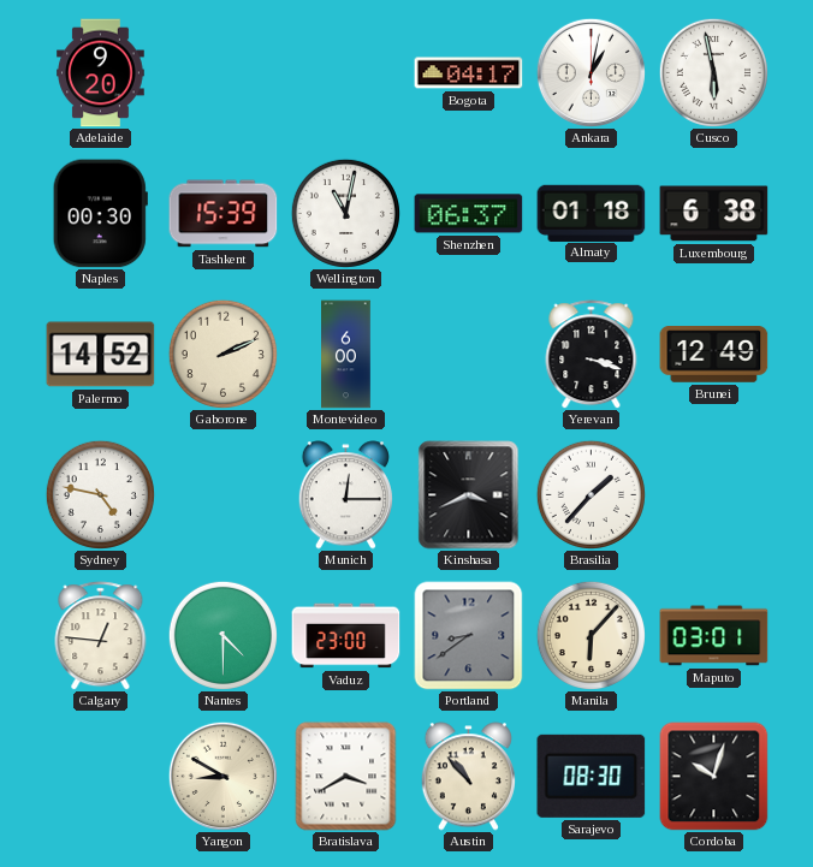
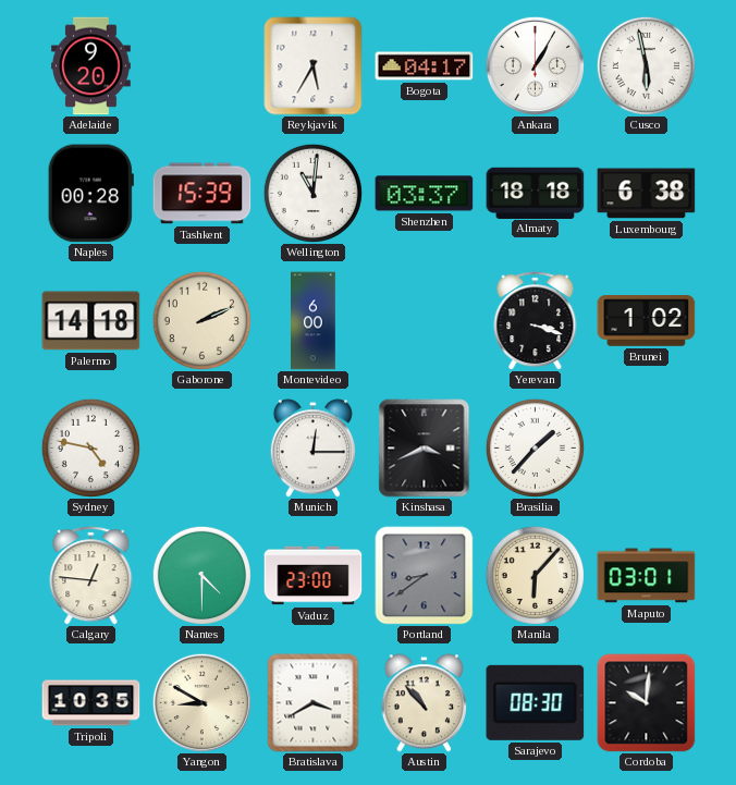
Reykjavik: none -> 5:35 (314, 66)
Ankara: 1:02 -> 1:05 (535, 65)
Naples: 00:30 -> 00:28 (90, 194)
Wellington: 11:02 -> 11:01 (312, 193)
Shenzhen: 06:37 -> 03:37 (425, 194)
Almaty: 01:18 -> 18:18 (536, 193)
Palermo: 14:52 -> 14:18 (91, 321)
Brunei: 12:49 -> 1:02 (647, 321)
Tripoli: none -> 10:35 (91, 703)
Cordoba: 10:03 -> 10:01 (647, 703)
